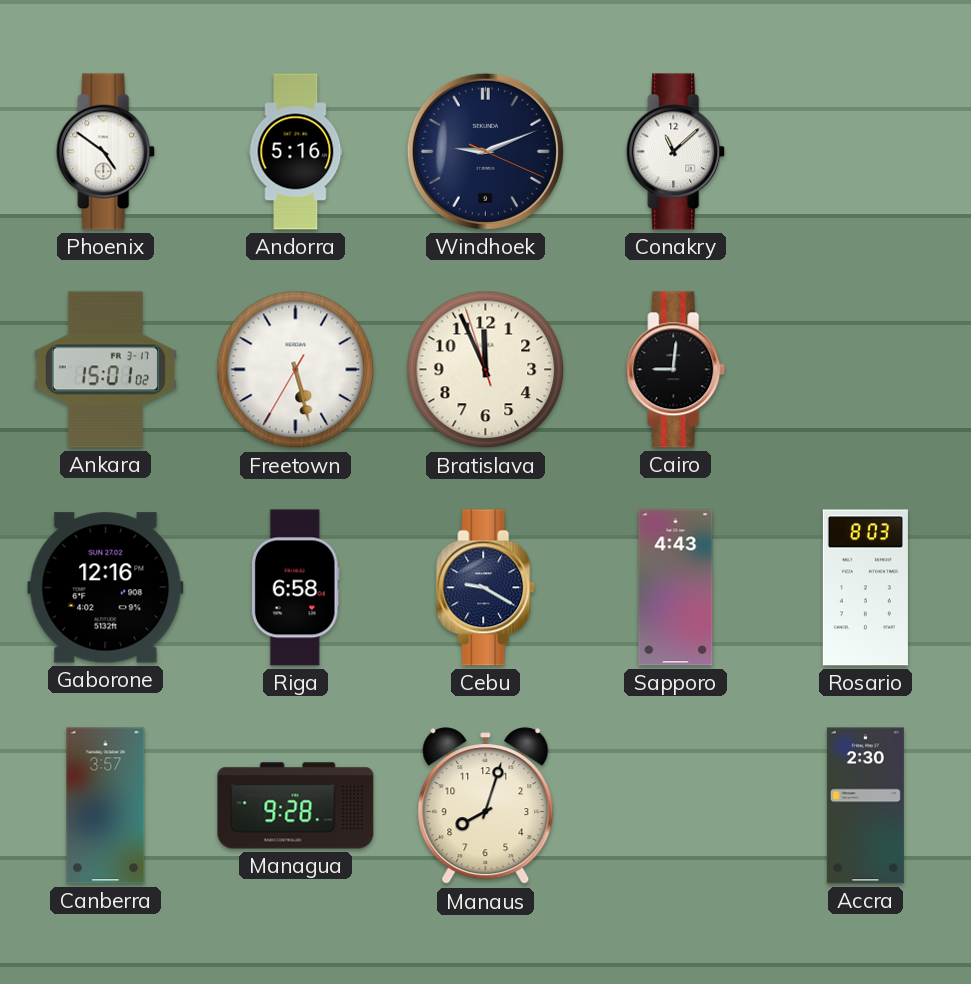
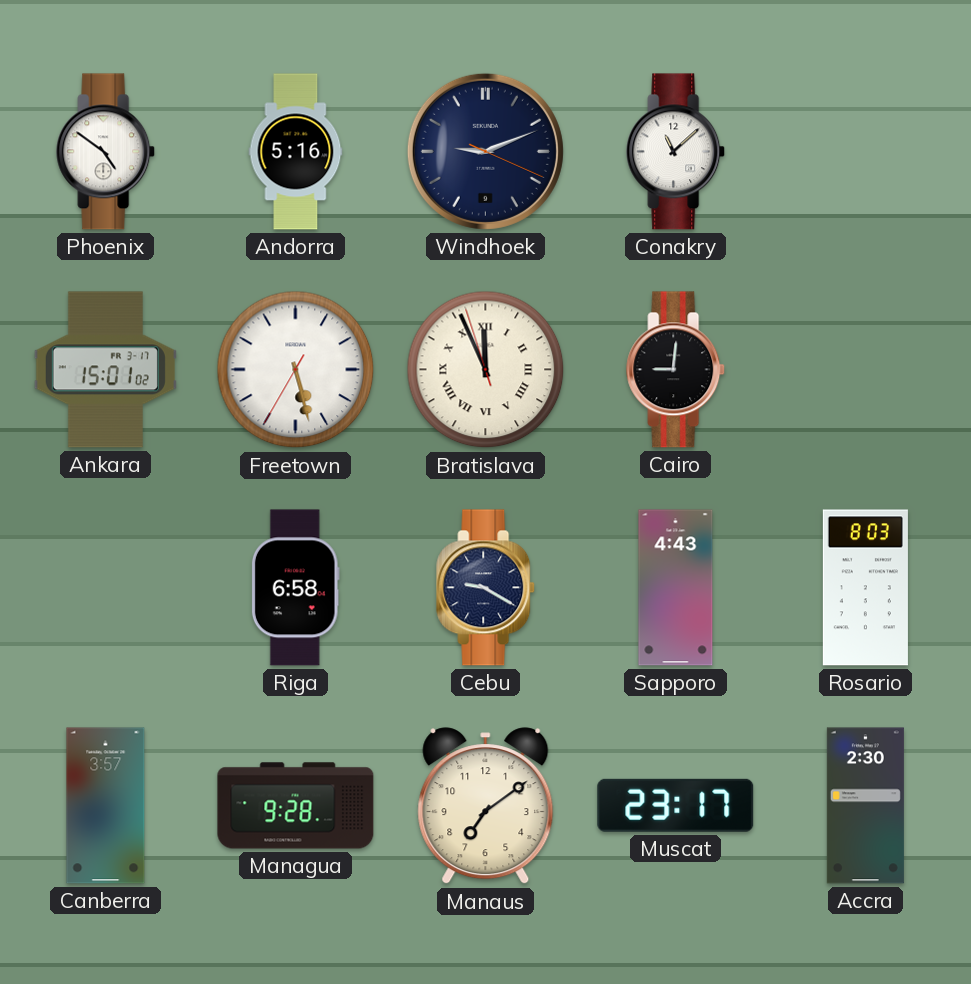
Bratislava numerals: Arabic -> Roman (486, 370)
Gaborone: 12:16 -> none (106, 588)
Manaus: 8:03 -> 7:09 (486, 806)
Muscat: none -> 23:17 (676, 805)
